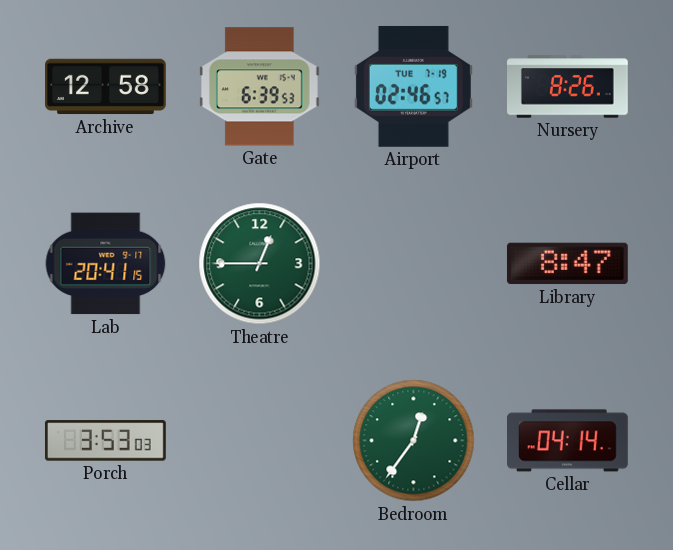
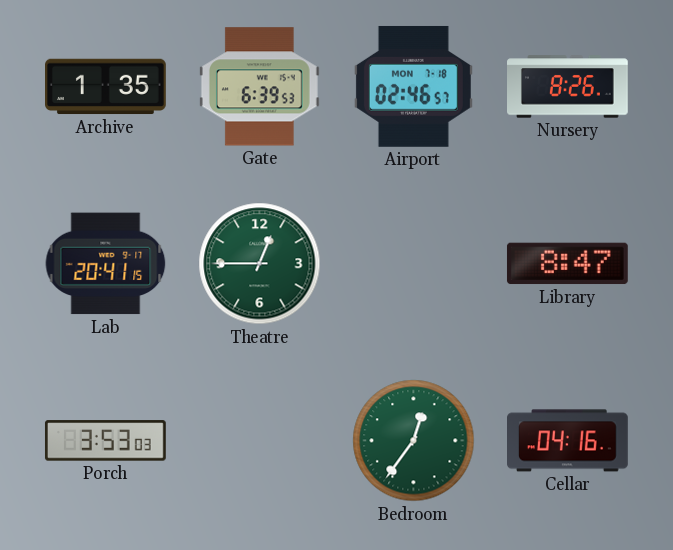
Archive: 12:58 -> 1:35 (106, 87)
Airport date: TUE 7-19 -> MON 7-18 (413, 86)
Cellar: 04:14 -> 04:16 (568, 441)
